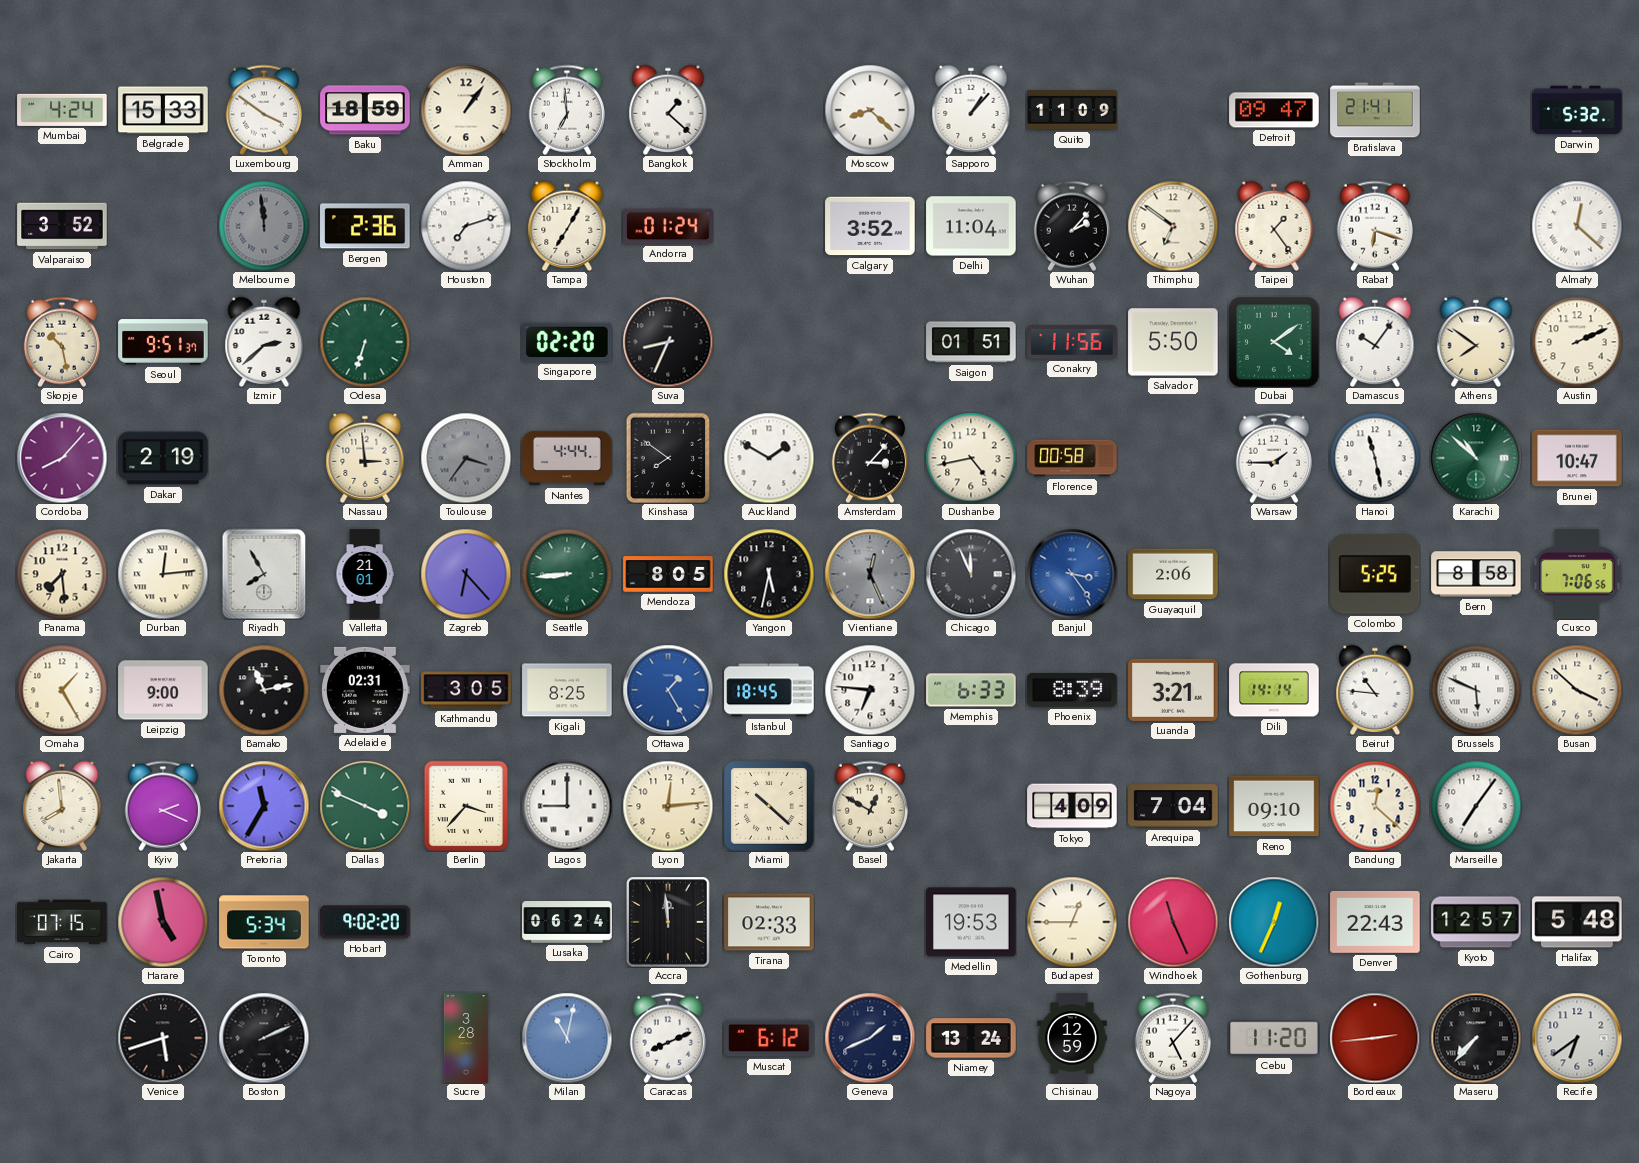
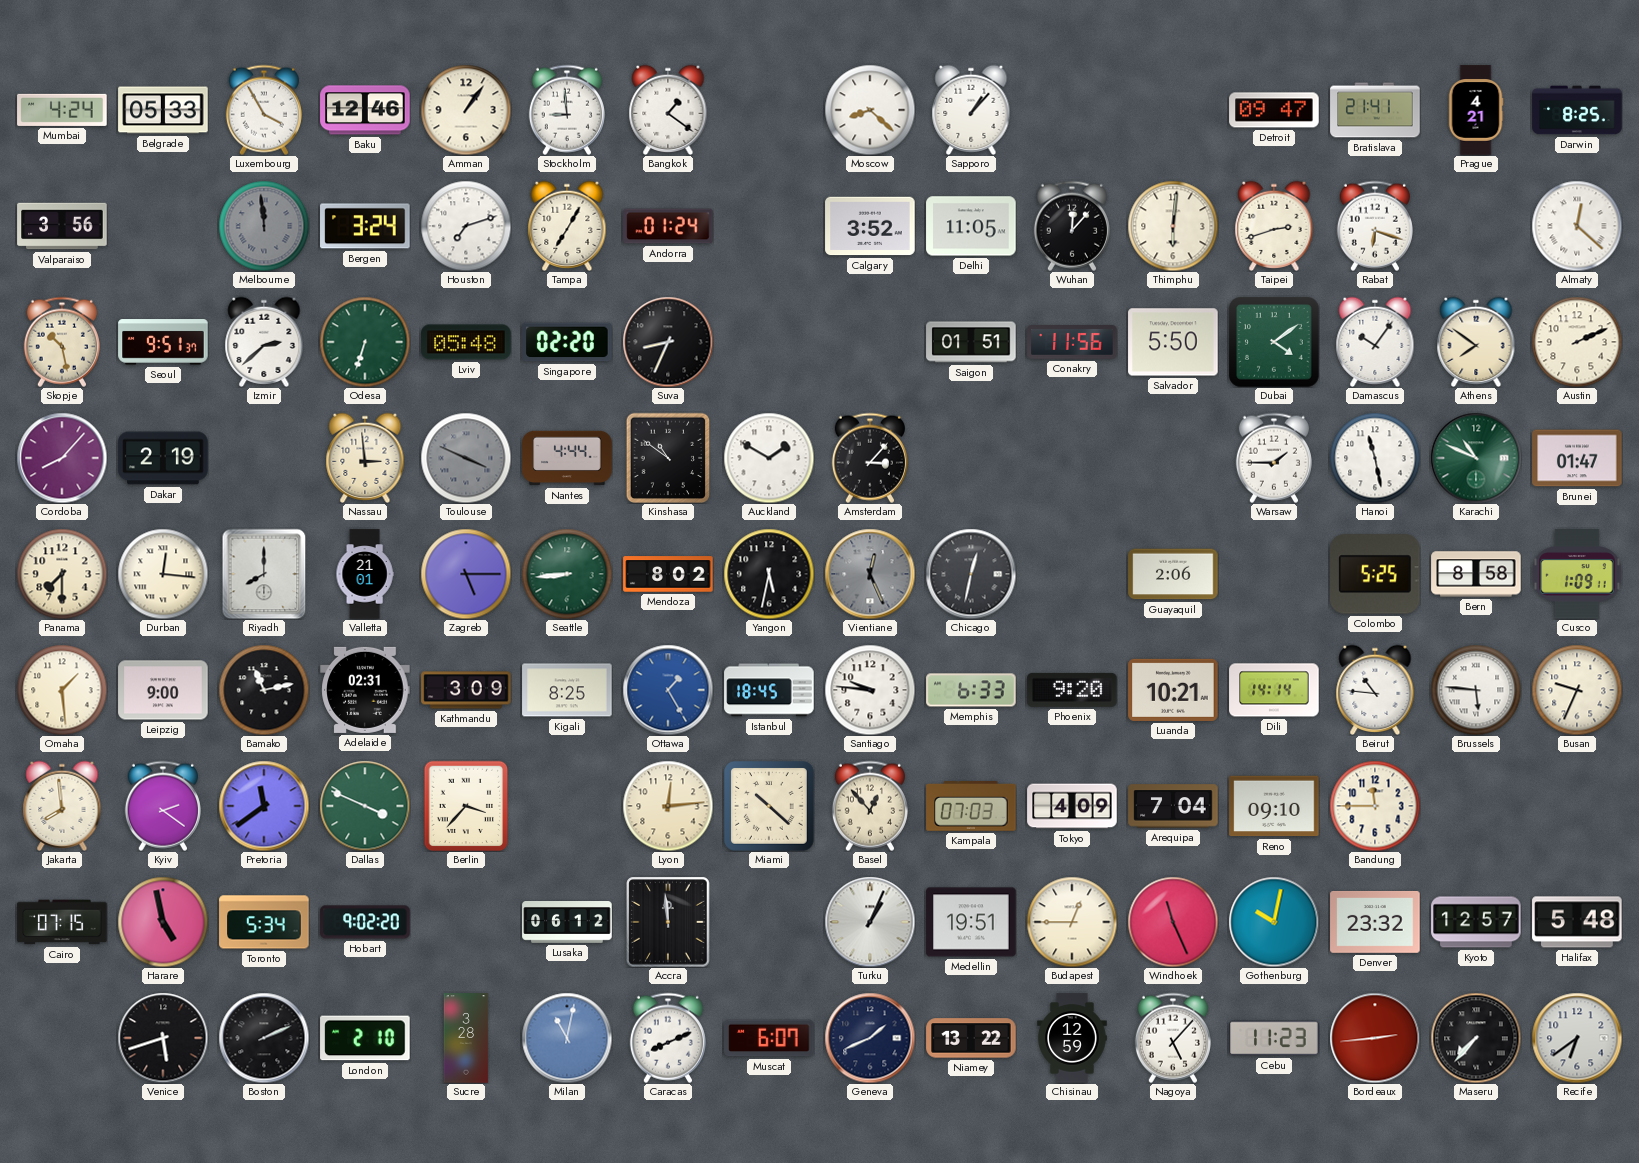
Belgrade: 15:33 -> 05:33 (163, 110)
Luxembourg: 3:51 -> 3:55 (264, 110)
Baku: 18:59 -> 12:46 (365, 110)
Stockholm: 6:59 -> 8:59 (567, 110)
Bangkok: 1:22 -> 1:21 (668, 109)
Quito: 11:09 -> none (1072, 110)
Prague: none -> 4:21 (1476, 110)
Darwin: 5:32 -> 8:25 (1577, 110)
Valparaiso: 3:52 -> 3:56 (62, 226)
Bergen: 2:36 -> 3:24 (365, 226)
Delhi: 11:04 -> 11:05 (971, 226)
Wuhan: 2:07 -> 12:07 (1072, 226)
Thimphu: 6:51 -> 6:01 (1173, 226)
Taipei: 1:24 -> 2:42 (1274, 225)
Lviv: none -> 05:48 (466, 342)
Toulouse: 3:36 -> 3:49 (466, 458)
Kinshasa: 7:51 -> 10:51 (668, 458)
Dushanbe: 4:43 -> none (971, 458)
Florence: 00:58 -> none (1072, 458)
Karachi: 10:52 -> 10:49 (1476, 458)
Brunei: 10:47 -> 01:47 (1577, 458)
Panama: 7:29 -> 7:30 (62, 574)
Durban: 12:14 -> 12:16 (163, 574)
Riyadh: 7:55 -> 8:00 (264, 574)
Zagreb: 6:23 -> 5:15 (466, 574)
Mendoza: 8:05 -> 8:02 (668, 574)
Chicago: 11:56 -> 12:32 (971, 574)
Banjul: 3:24 -> none (1072, 574)
Cusco: 7:06 -> 1:09 (1577, 574)
Omaha: 1:25 -> 1:29 (62, 690)
Kathmandu: 3:05 -> 3:09 (466, 690)
Santiago: 6:46 -> 9:46 (870, 690)
Phoenix: 8:39 -> 9:20 (1072, 690)
Luanda: 3:21 -> 10:21 (1173, 690)
Brussels: 5:49 -> 5:46 (1476, 690)
Busan: 3:52 -> 9:34 (1577, 690)
Kyiv: 2:19 -> 2:21 (163, 806)
Pretoria: 11:35 -> 11:39 (264, 806)
Lagos: 9:00 -> none (567, 806)
Basel: 12:50 -> 12:53 (870, 806)
Kampala: none -> 07:03 (971, 807)
Bandung: 12:22 -> 11:45 (1375, 806)
Marseille: 7:06 -> none (1476, 806)
Lusaka: 06:24 -> 06:12 (567, 923)
Tirana: 02:33 -> none (769, 922)
Turku: none -> 1:04 (870, 922)
Medellin: 19:53 -> 19:51 (971, 922)
Gothenburg: 12:34 -> 10:02 (1274, 922)
Denver: 22:43 -> 23:32 (1375, 922)
London: none -> 2:10 (365, 1038)
Muscat: 6:12 -> 6:07 (769, 1038)
Niamey: 13:24 -> 13:22 (971, 1038)
Cebu: 11:20 -> 11:23 (1274, 1038)
